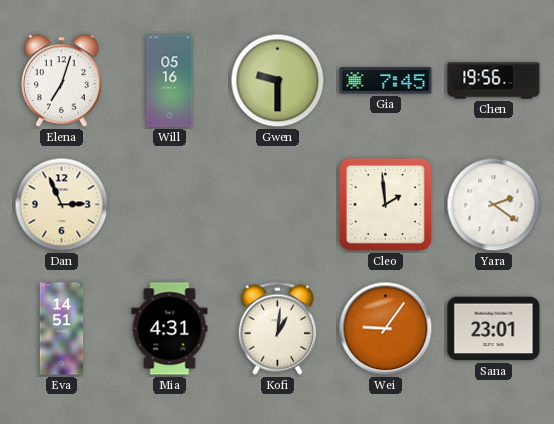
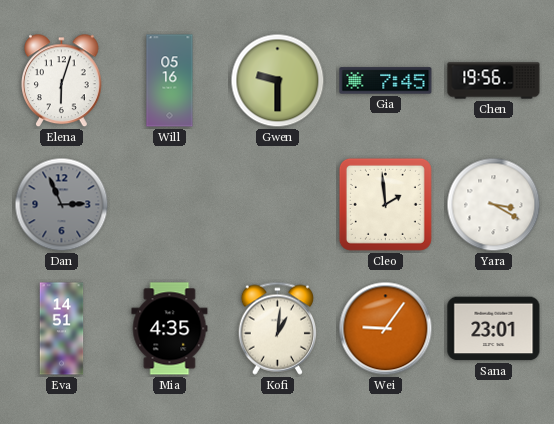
Elena: 7:03 -> 6:03 (62, 81)
Dan dial: cream -> grey (62, 205)
Yara: 2:21 -> 3:20 (494, 205)
Mia: 4:31 -> 4:35 (170, 329)
